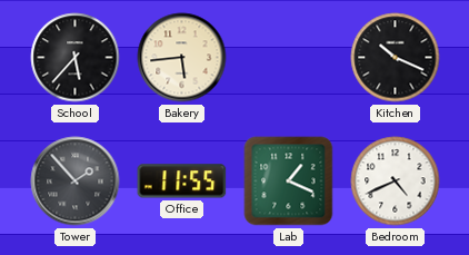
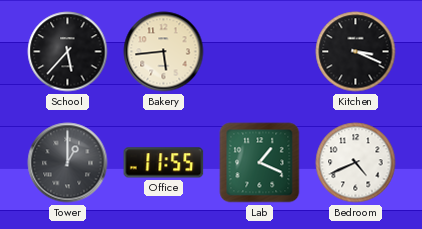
Kitchen: 10:19 -> 3:19 (356, 52)
Tower: 1:53 -> 1:00 (68, 163)
